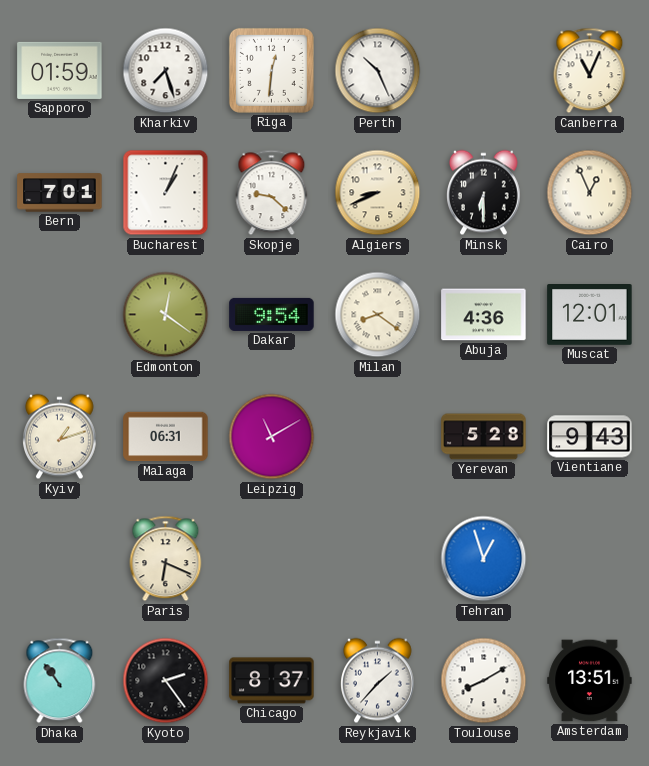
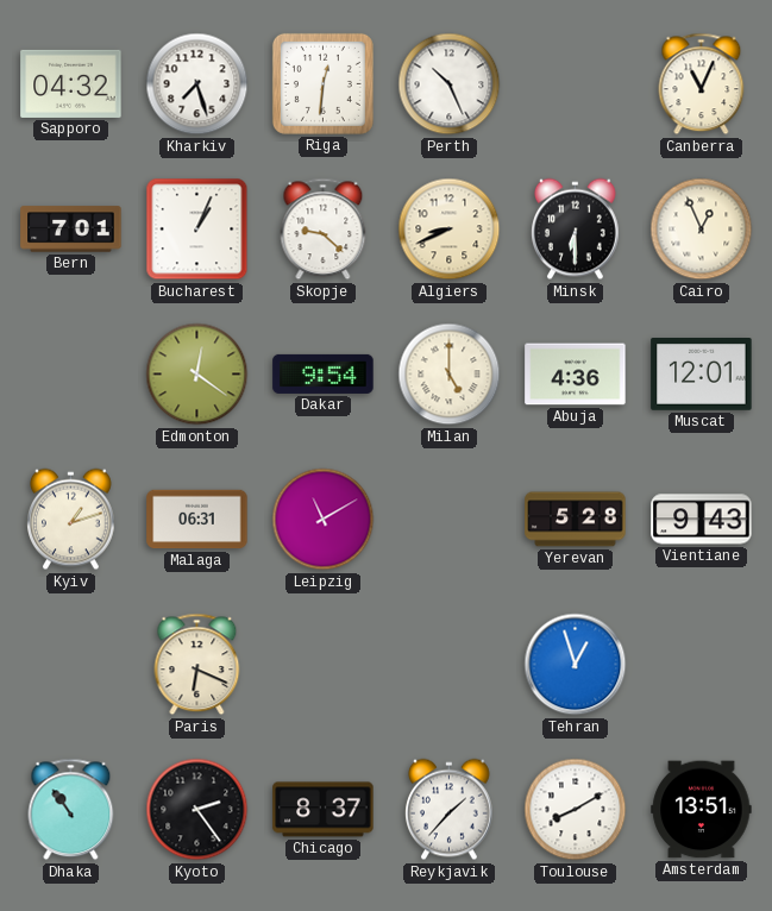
Sapporo: 01:59 -> 04:32 (71, 83)
Milan: 8:21 -> 5:00 (450, 375)
